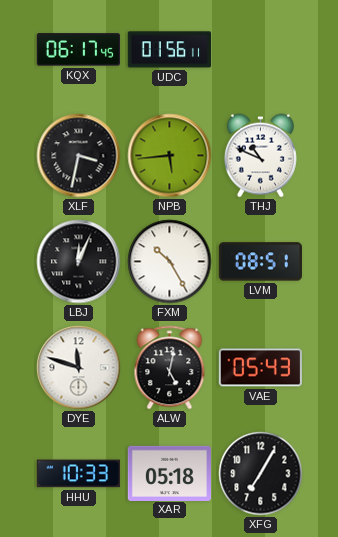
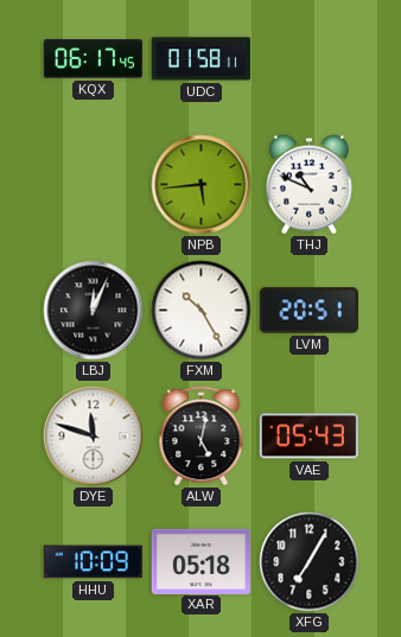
UDC: 01:56 -> 01:58 (200, 59)
XLF: 3:32 -> none (79, 156)
LVM: 08:51 -> 20:51 (308, 311)
HHU: 10:33 -> 10:09 (93, 562)
